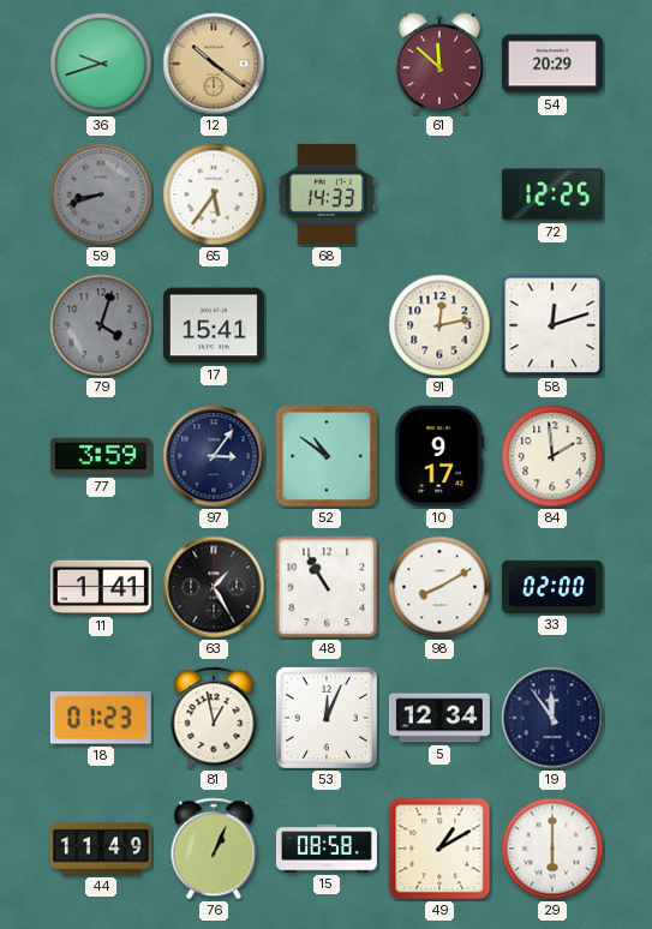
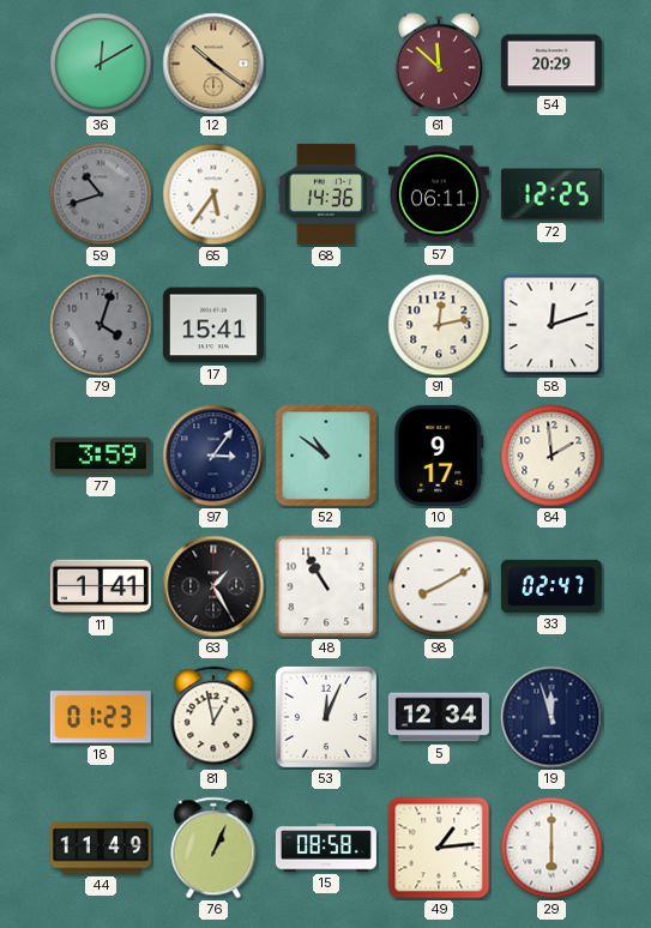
36: 9:42 -> 12:10 (101, 64)
59: 8:42 -> 10:42 (101, 194)
68: 14:33 -> 14:36 (326, 194)
57: none -> 06:11 (439, 194)
33: 02:00 -> 02:47 (551, 586)
19: 11:54 -> 11:57 (551, 717)
49: 1:10 -> 1:14 (439, 848)
